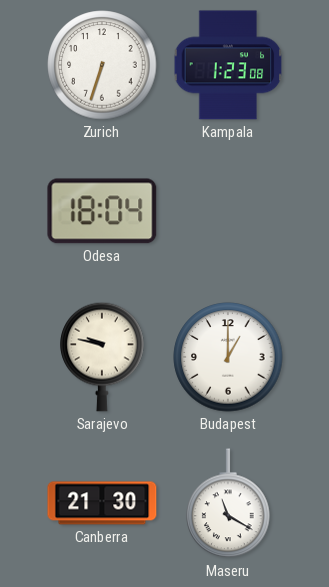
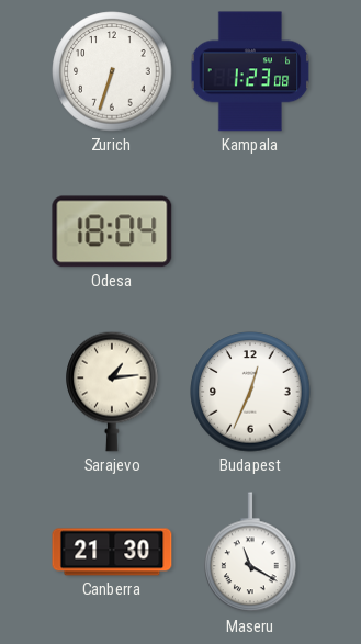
Sarajevo: 9:47 -> 1:14 (112, 392)
Budapest: 1:00 -> 12:34 (250, 392)
